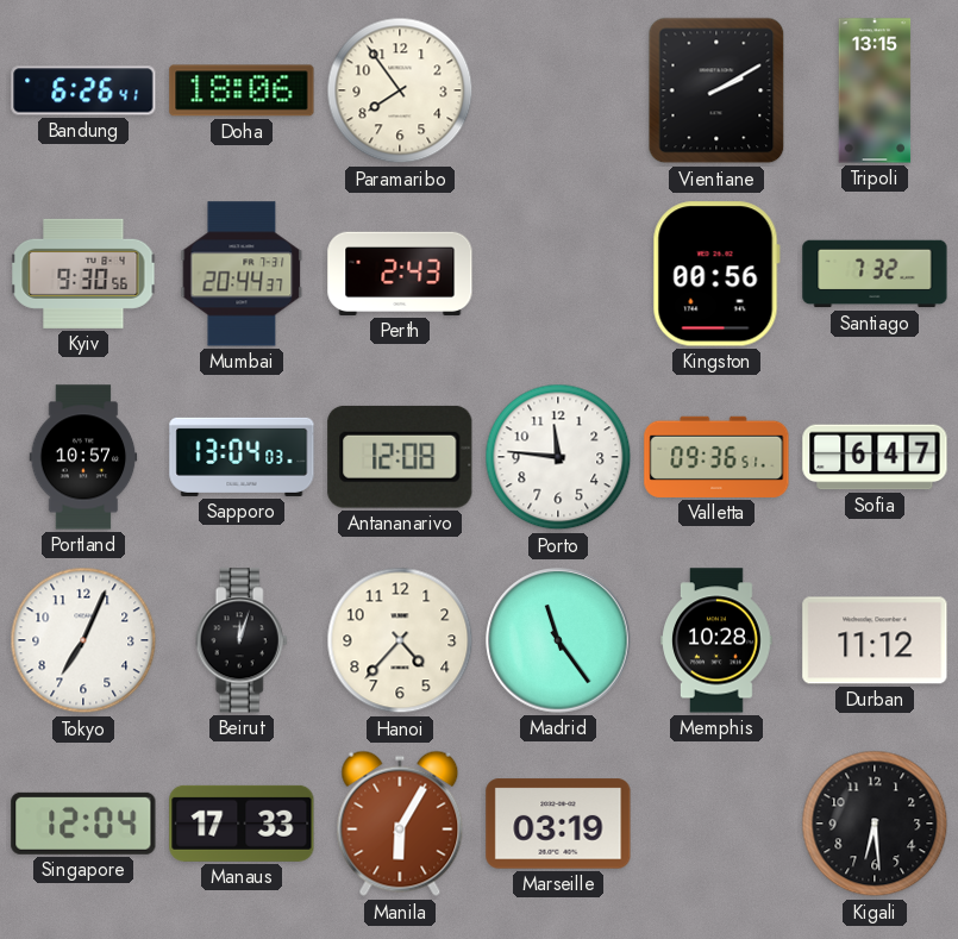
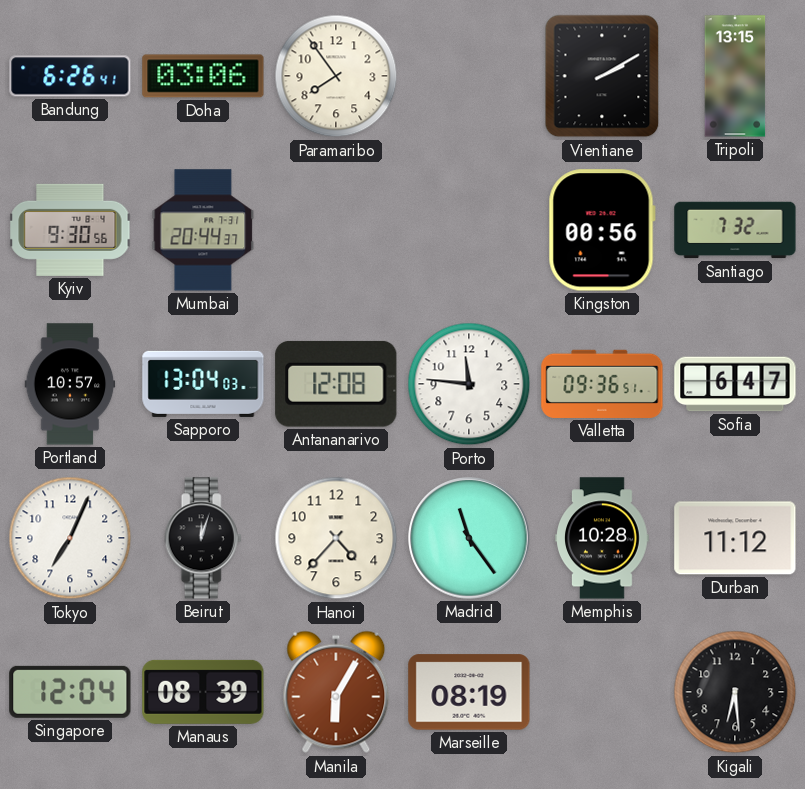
Doha: 18:06 -> 03:06 (203, 76)
Perth: 2:43 -> none (400, 274)
Manaus: 17:33 -> 08:39 (203, 692)
Marseille: 03:19 -> 08:19 (469, 692)
